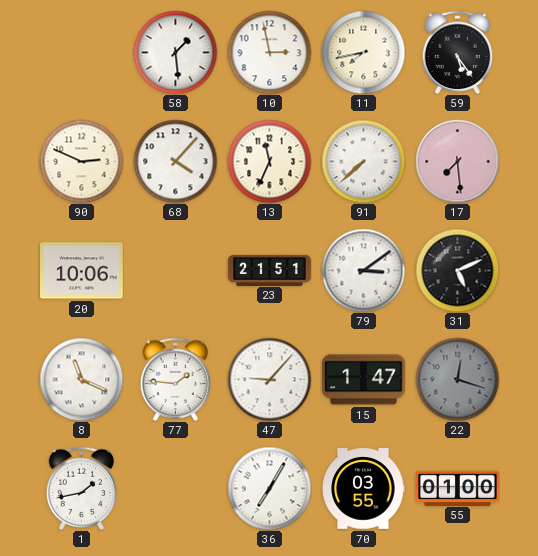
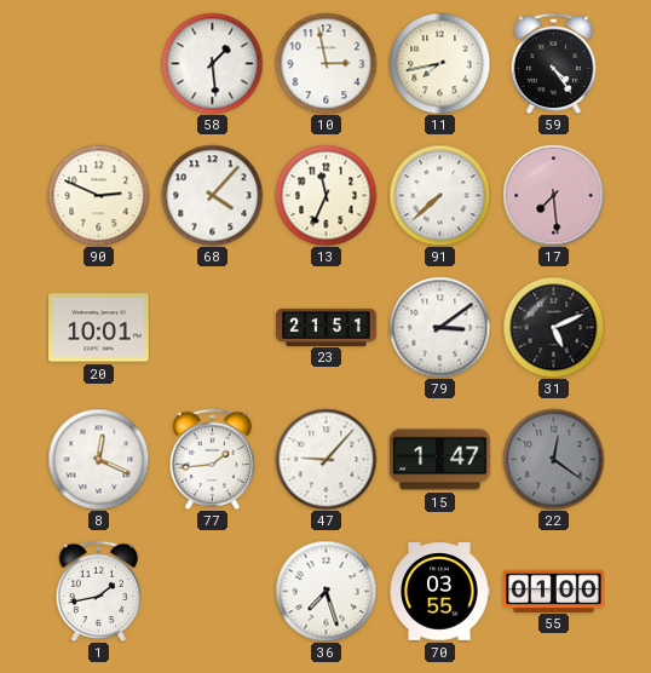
59: 5:24 -> 4:24 (554, 63)
20: 10:06 -> 10:01 (99, 328)
8: 11:19 -> 12:19 (98, 459)
77: 1:46 -> 1:44 (213, 459)
22: 12:18 -> 12:21 (553, 459)
36: 7:05 -> 7:27 (325, 591)
